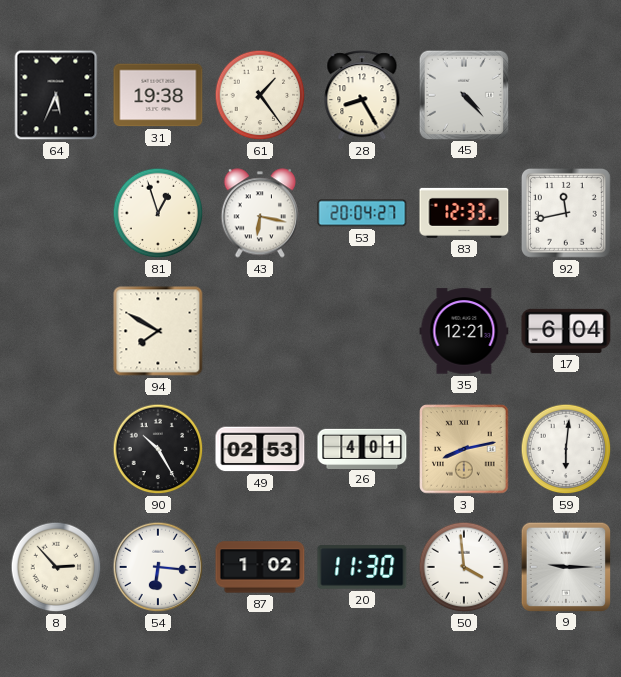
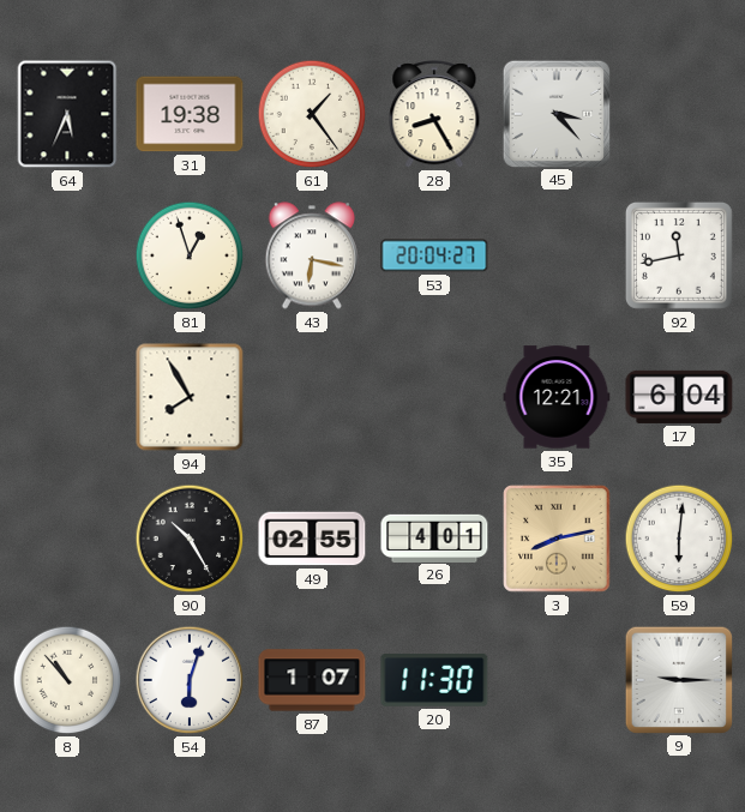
45: 4:23 -> 3:23 (555, 113)
83: 12:33 -> none (464, 213)
94: 7:50 -> 7:55 (190, 397)
49: 02:53 -> 02:55 (312, 539)
8: 2:53 -> 10:53 (67, 680)
54: 6:16 -> 6:03 (190, 680)
87: 1:02 -> 1:07 (312, 680)
50: 3:59 -> none (464, 567)
